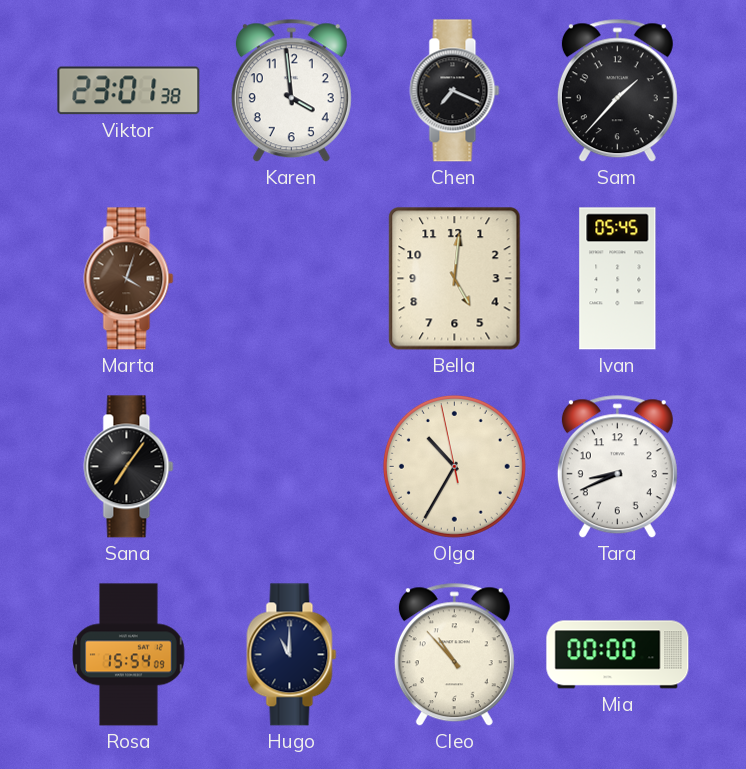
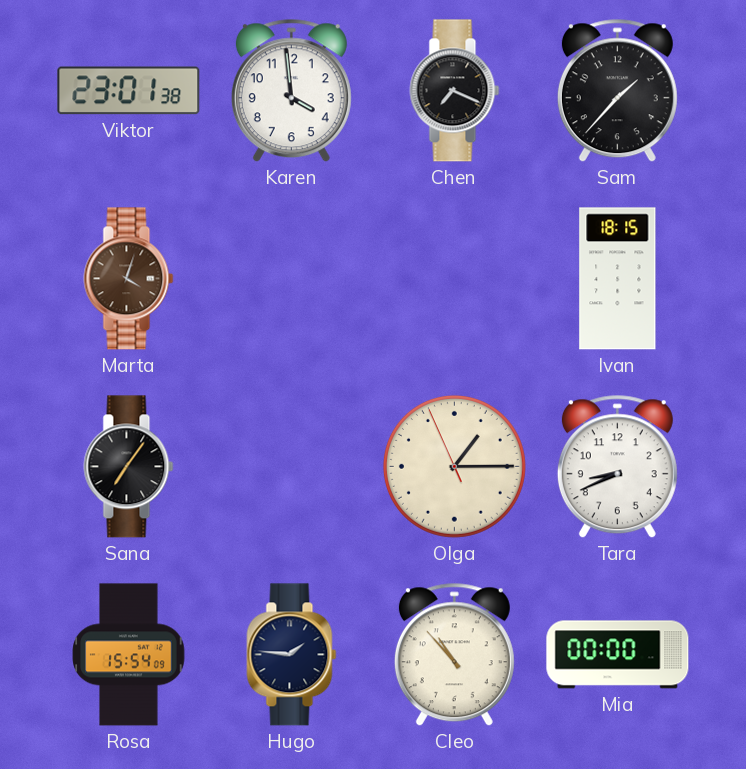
Bella: 5:01 -> none (455, 279)
Ivan: 05:45 -> 18:15 (618, 279)
Olga: 10:34 -> 1:14 (454, 466)
Hugo: 11:00 -> 1:46 (292, 655)
